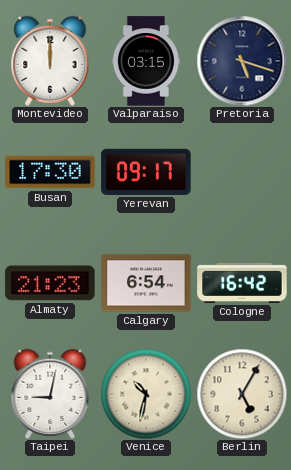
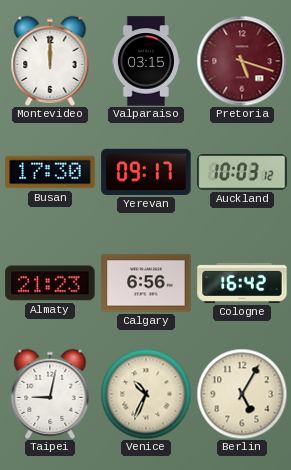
Pretoria dial: navy -> burgundy (242, 61)
Auckland: none -> 10:03 (242, 172)
Calgary: 6:54 -> 6:56 (146, 283)
Venice: 10:32 -> 10:34 (146, 394)
